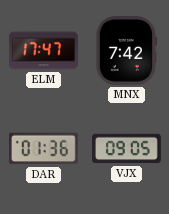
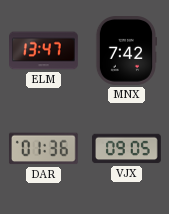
ELM: 17:47 -> 13:47 (44, 51)
